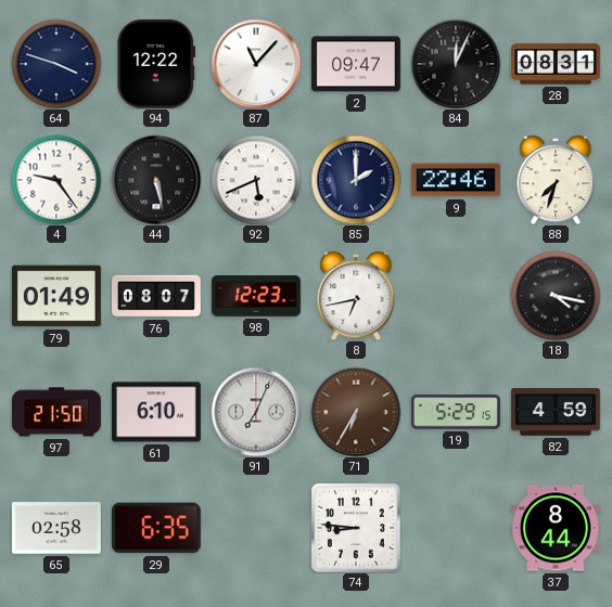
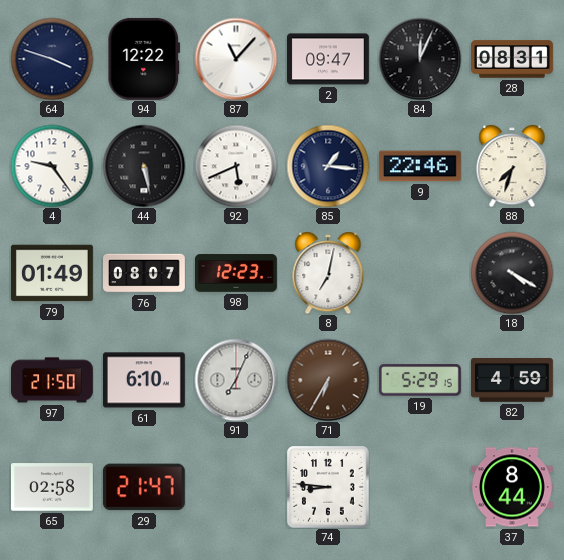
85: 2:00 -> 1:16 (328, 166)
8: 6:43 -> 7:02 (328, 273)
18: 4:17 -> 4:20 (512, 273)
29: 6:35 -> 21:47 (144, 487)
